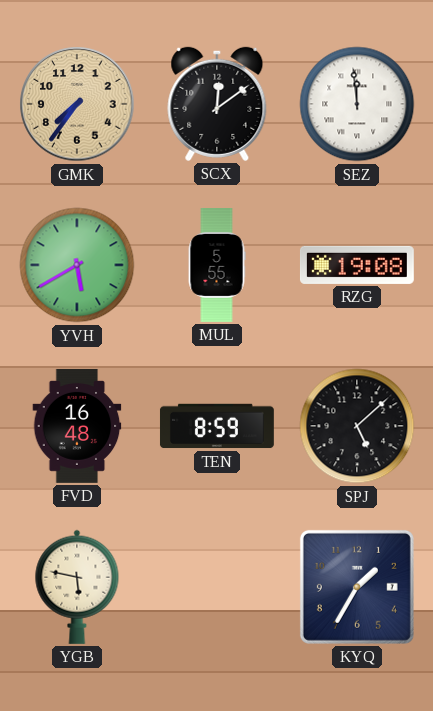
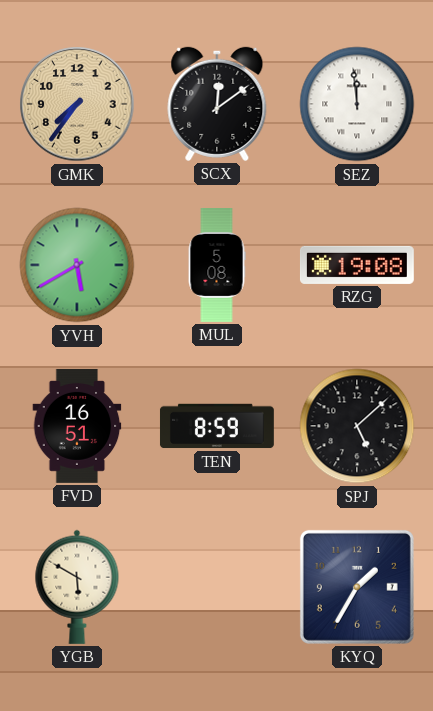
MUL: 5:55 -> 5:08 (217, 266)
FVD: 16:48 -> 16:51 (77, 426)
YGB: 5:47 -> 5:50 (77, 587)
